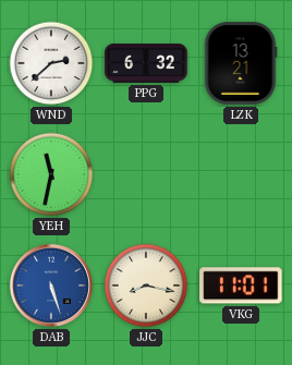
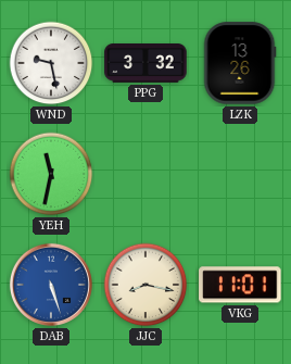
WND: 2:38 -> 9:28 (51, 63)
PPG: 6:32 -> 3:32 (145, 64)
LZK: 13:21 -> 13:26 (240, 63)
